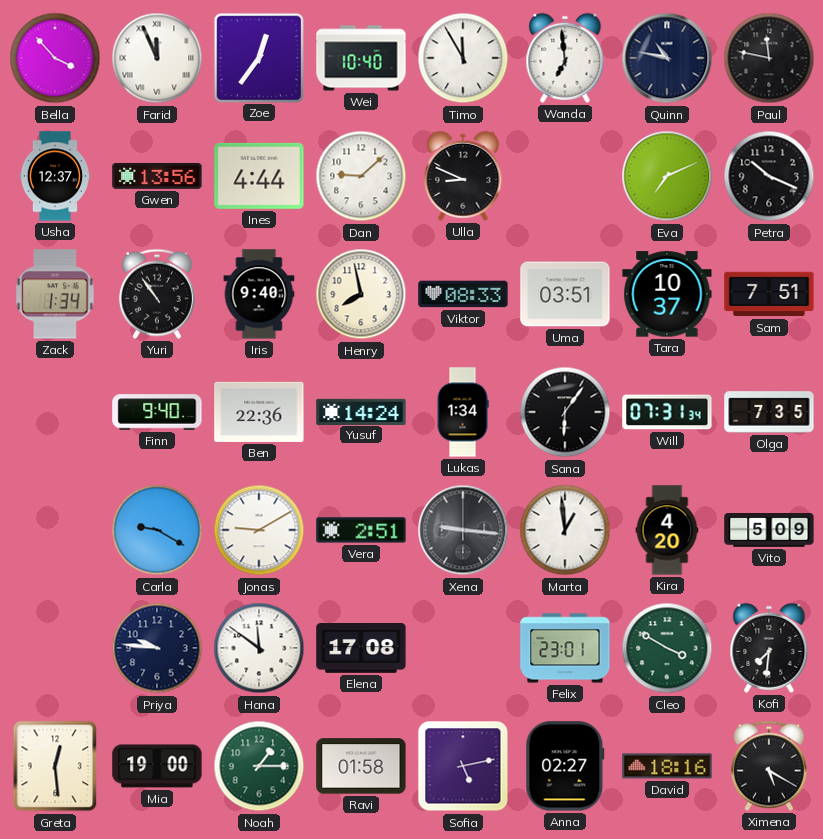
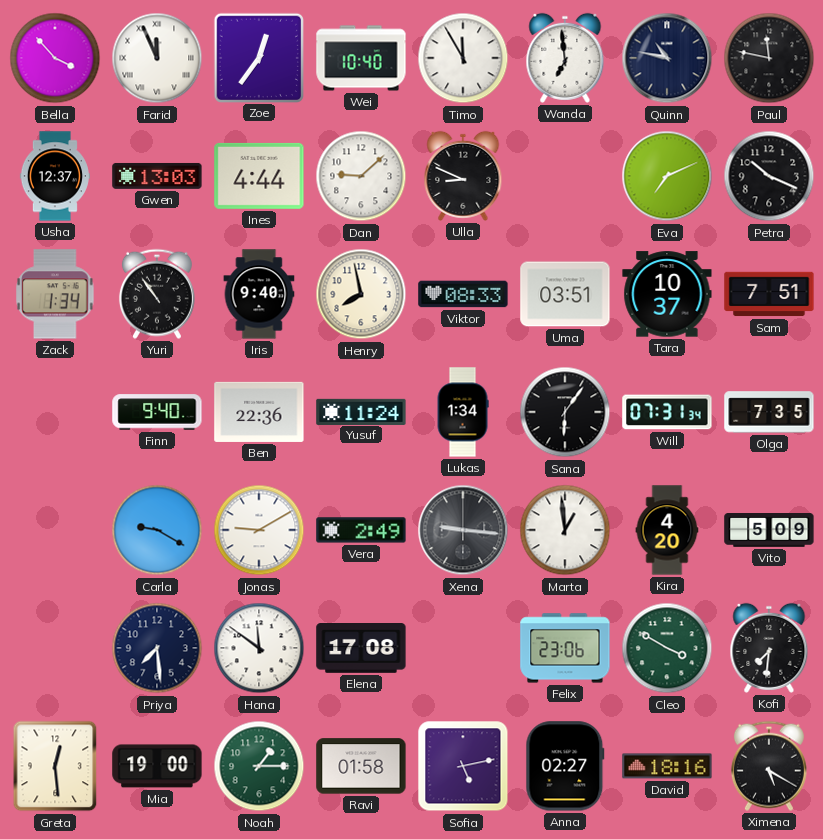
Gwen: 13:56 -> 13:03 (157, 176)
Yusuf: 14:24 -> 11:24 (361, 411)
Vera: 2:51 -> 2:49 (361, 530)
Priya: 9:46 -> 7:29 (157, 648)
Felix: 23:01 -> 23:06 (565, 648)
